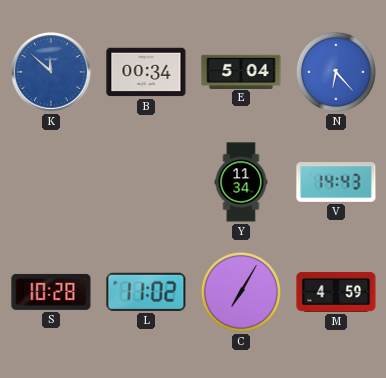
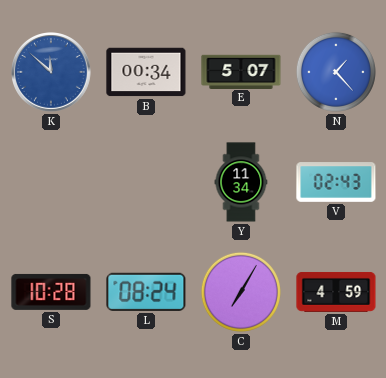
E: 5:04 -> 5:07 (241, 71)
N: 6:23 -> 1:23 (336, 72)
V: 14:43 -> 02:43 (336, 182)
L: 11:02 -> 08:24 (146, 292)
